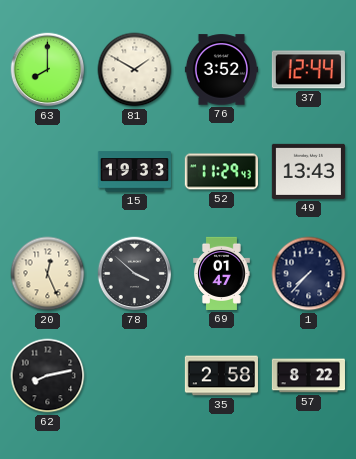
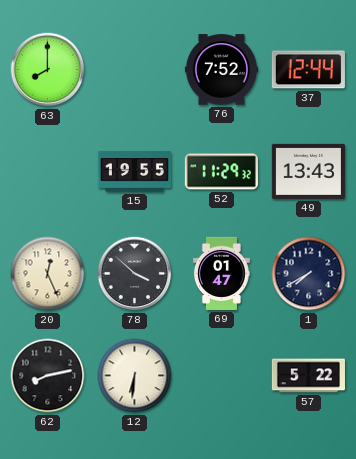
81: 1:50 -> none (135, 70)
76: 3:52 -> 7:52 (221, 70)
15: 19:33 -> 19:55 (134, 172)
52: 11:29:43 -> 11:29:32 (221, 172)
1: 7:37 -> 7:40 (309, 274)
12: none -> 6:31 (135, 376)
35: 2:58 -> none (221, 376)
57: 8:22 -> 5:22 (308, 376)
